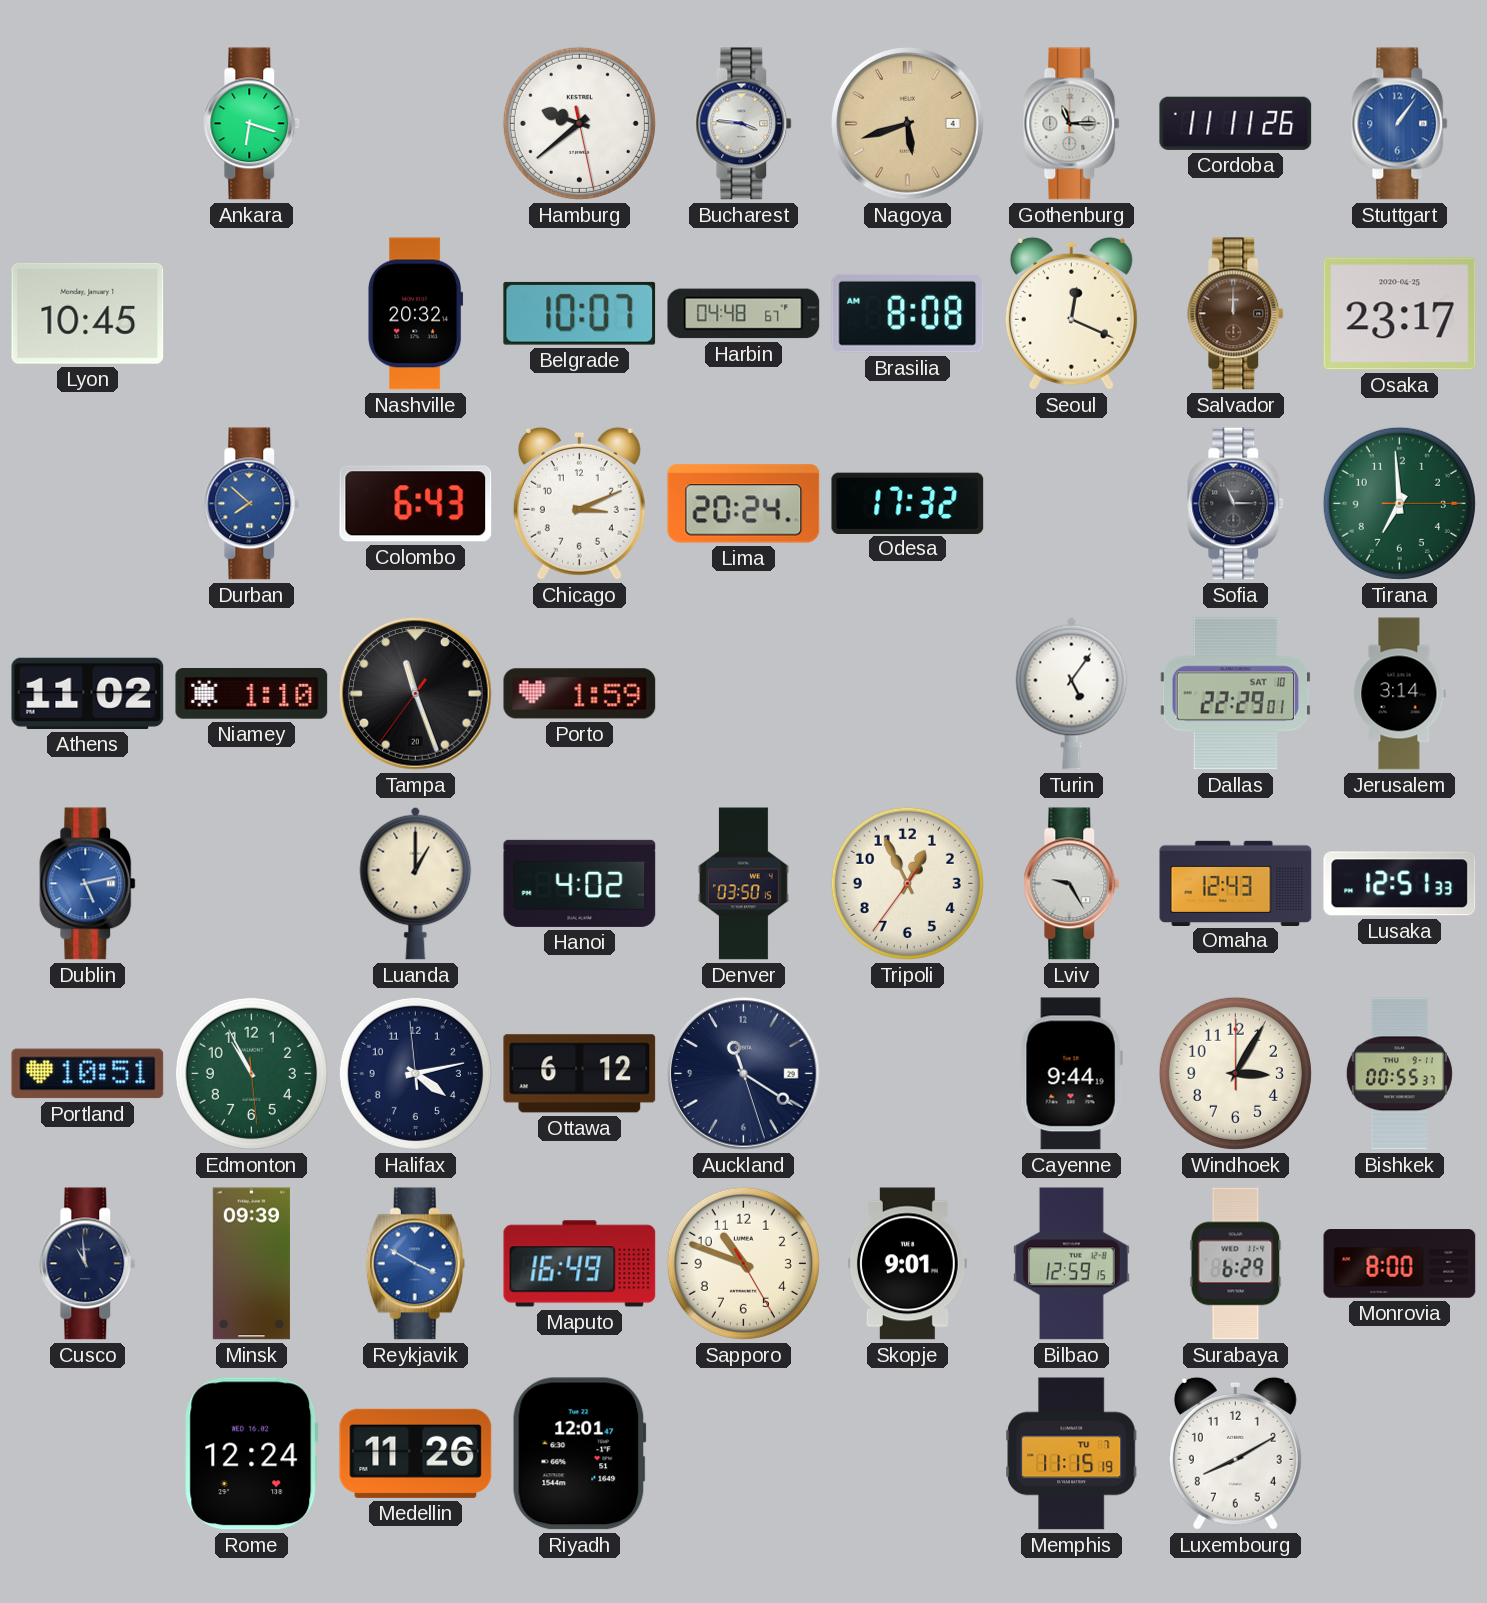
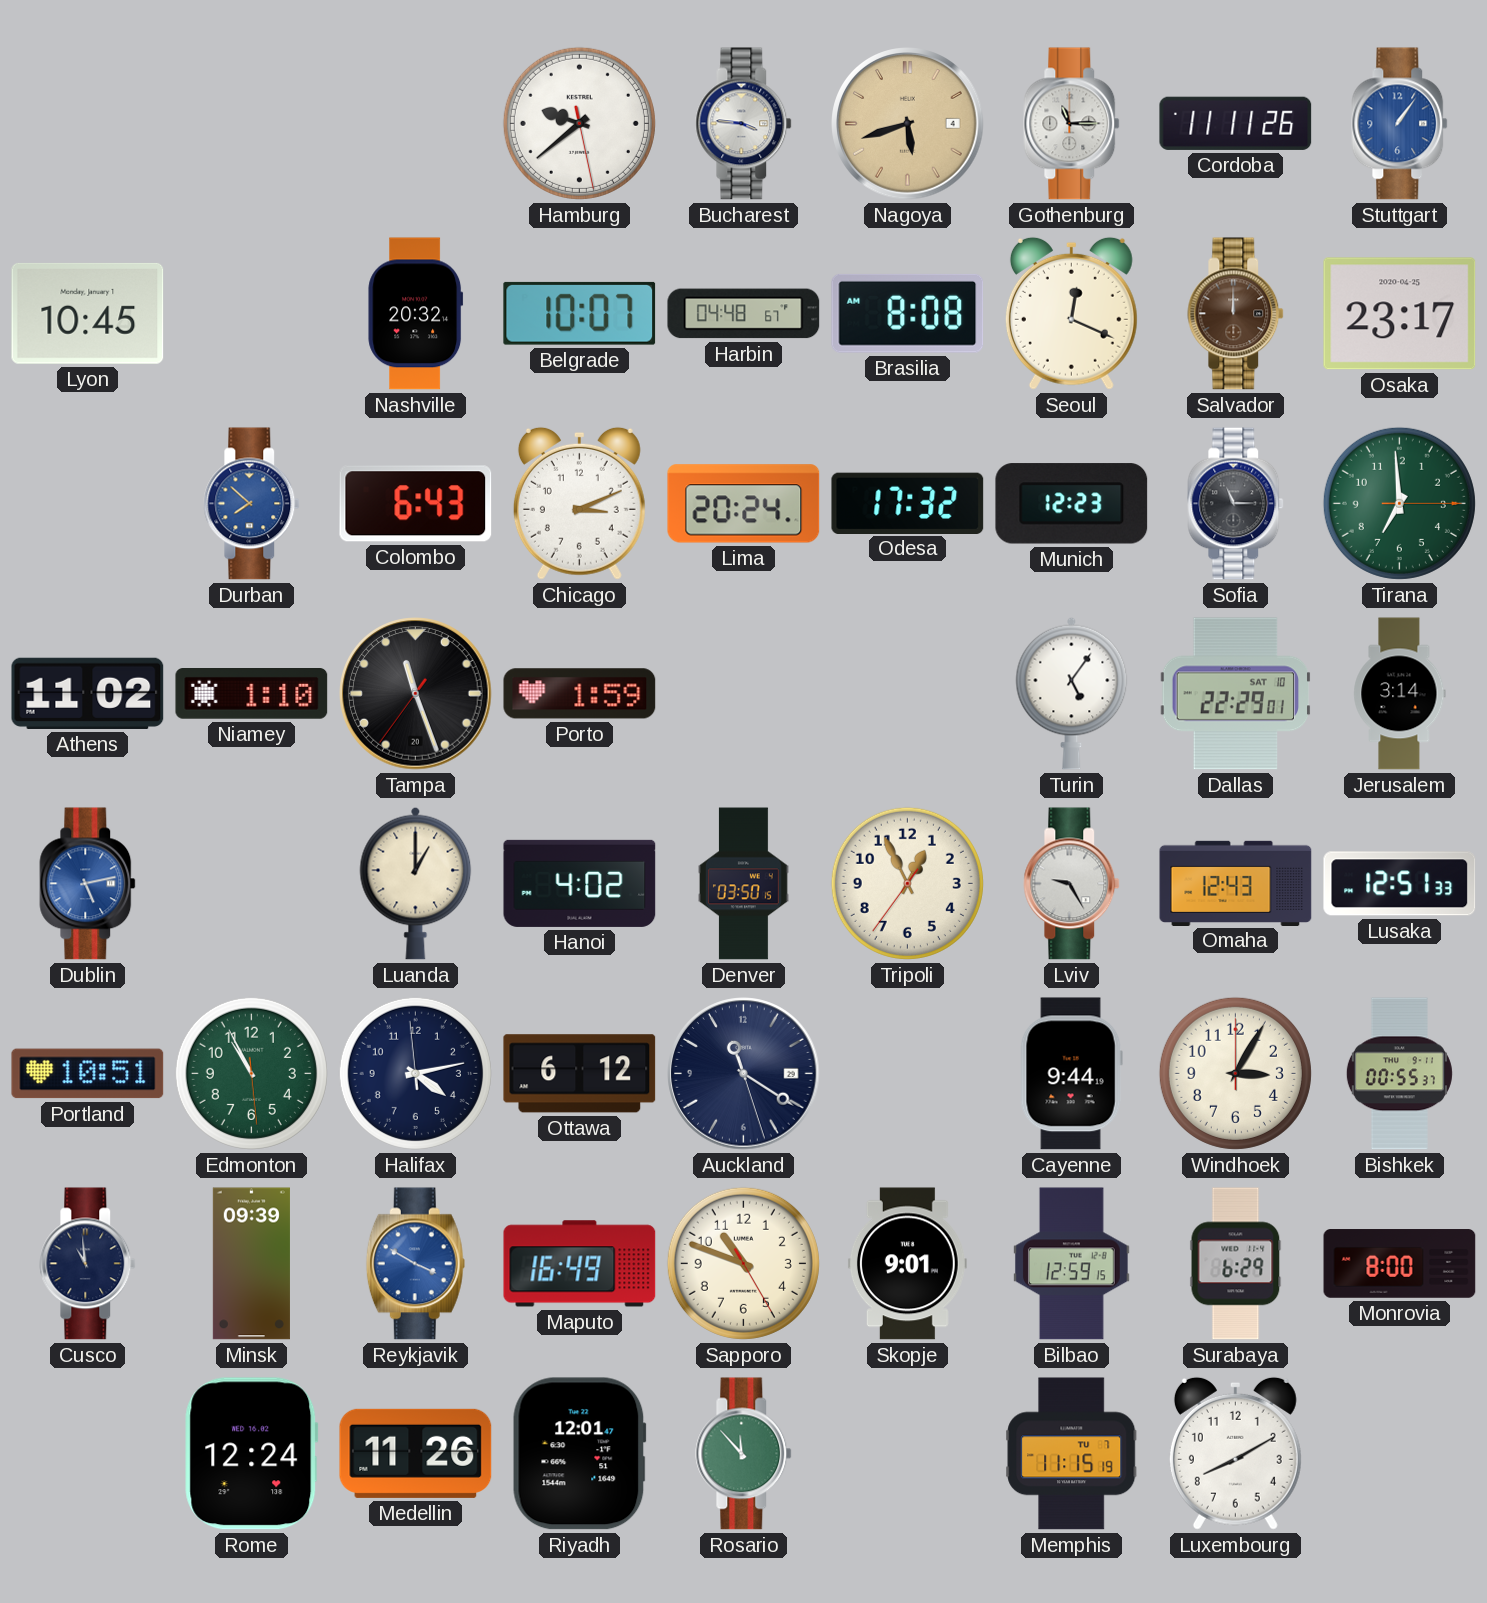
Ankara: 6:18 -> none (252, 124)
Munich: none -> 12:23 (1072, 504)
Rosario: none -> 11:53 (744, 1454)
